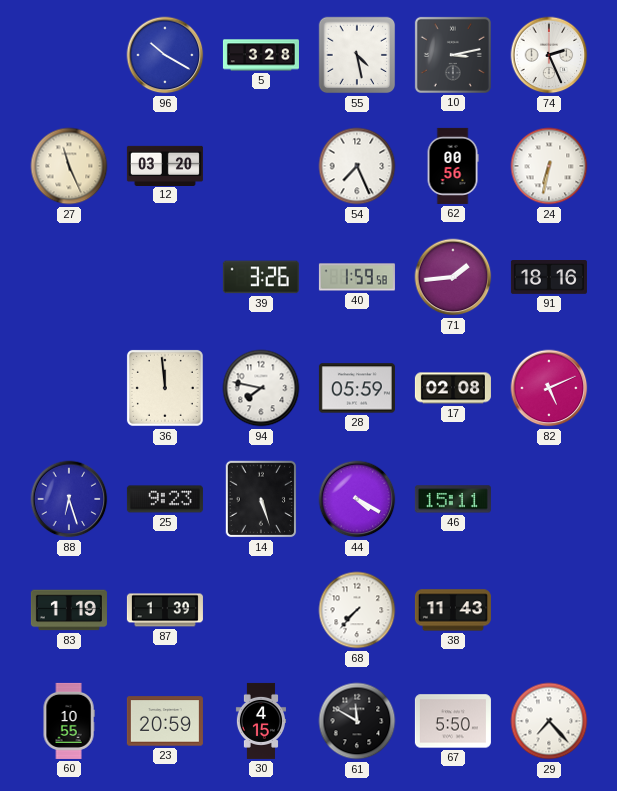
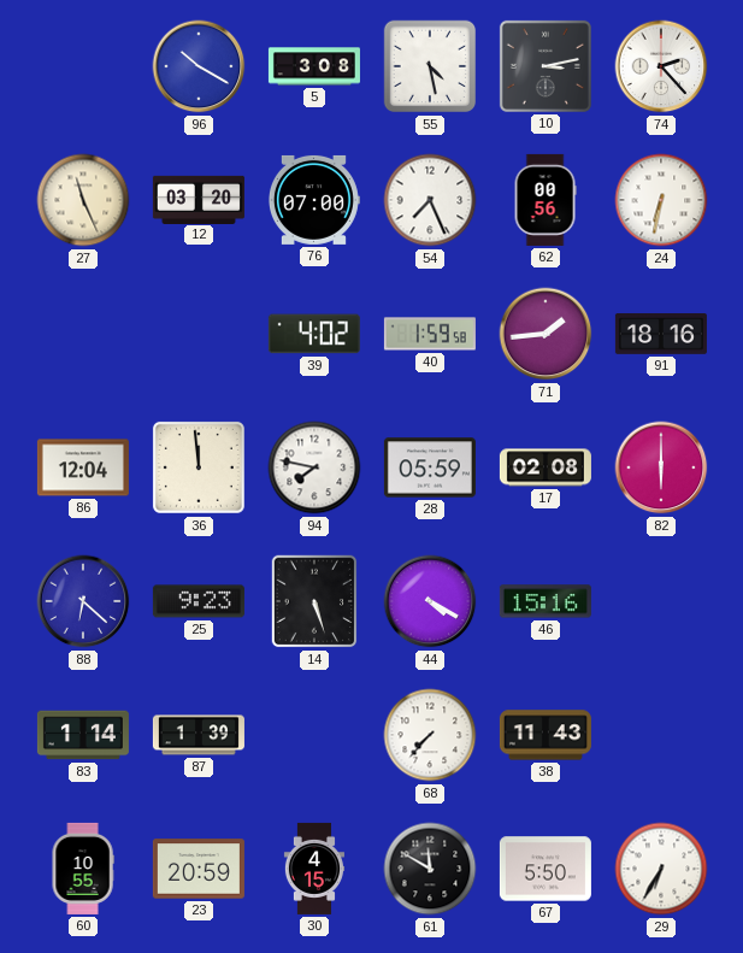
5: 3:28 -> 3:08 (314, 66)
74: 2:26 -> 2:23 (661, 66)
76: none -> 07:00 (313, 200)
39: 3:26 -> 4:02 (314, 334)
86: none -> 12:04 (83, 467)
82: 5:11 -> 6:00 (661, 467)
88: 6:27 -> 6:22 (83, 601)
46: 15:11 -> 15:16 (546, 601)
83: 1:19 -> 1:14 (83, 735)
29: 7:23 -> 6:35 (661, 869)
